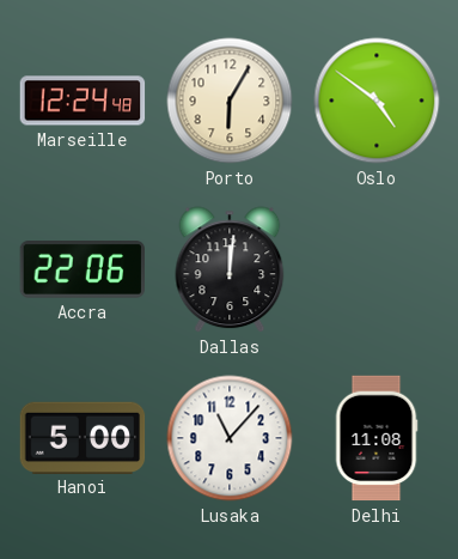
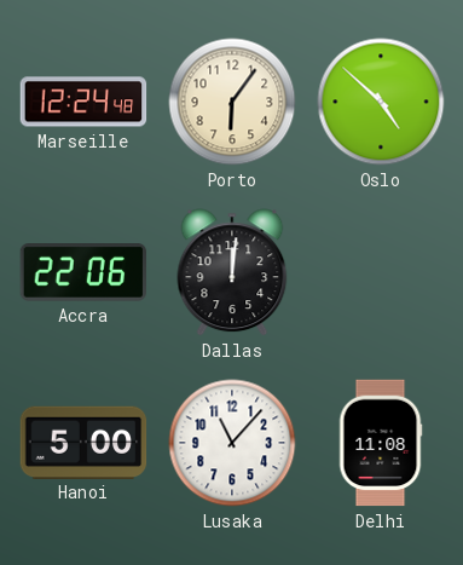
Porto: 6:05 -> 6:06 (232, 102)
Oslo: 4:51 -> 4:52 (381, 102)
